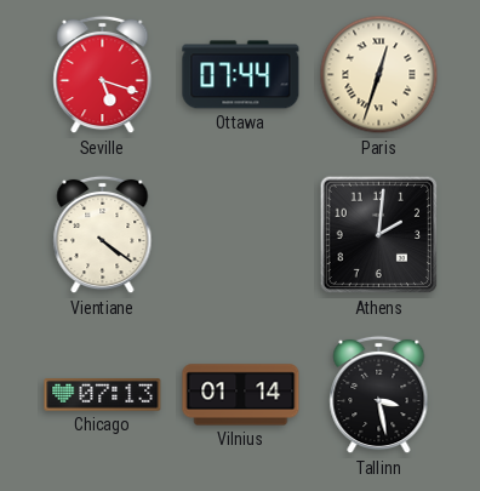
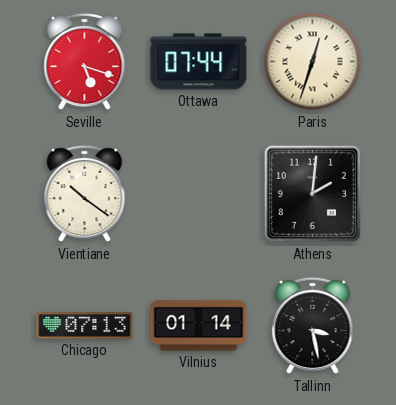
Vientiane: 4:21 -> 10:21 (85, 194)
